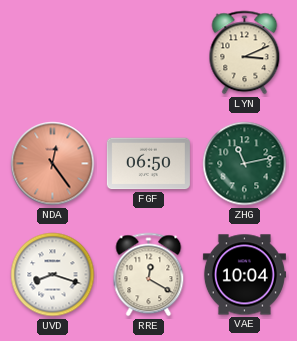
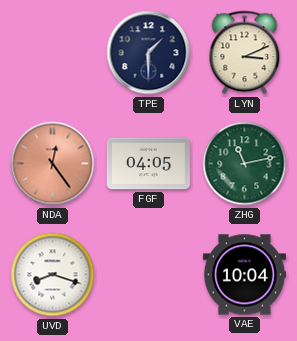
TPE: none -> 1:30 (149, 53)
FGF: 06:50 -> 04:05 (148, 164)
RRE: 12:20 -> none (149, 275)
